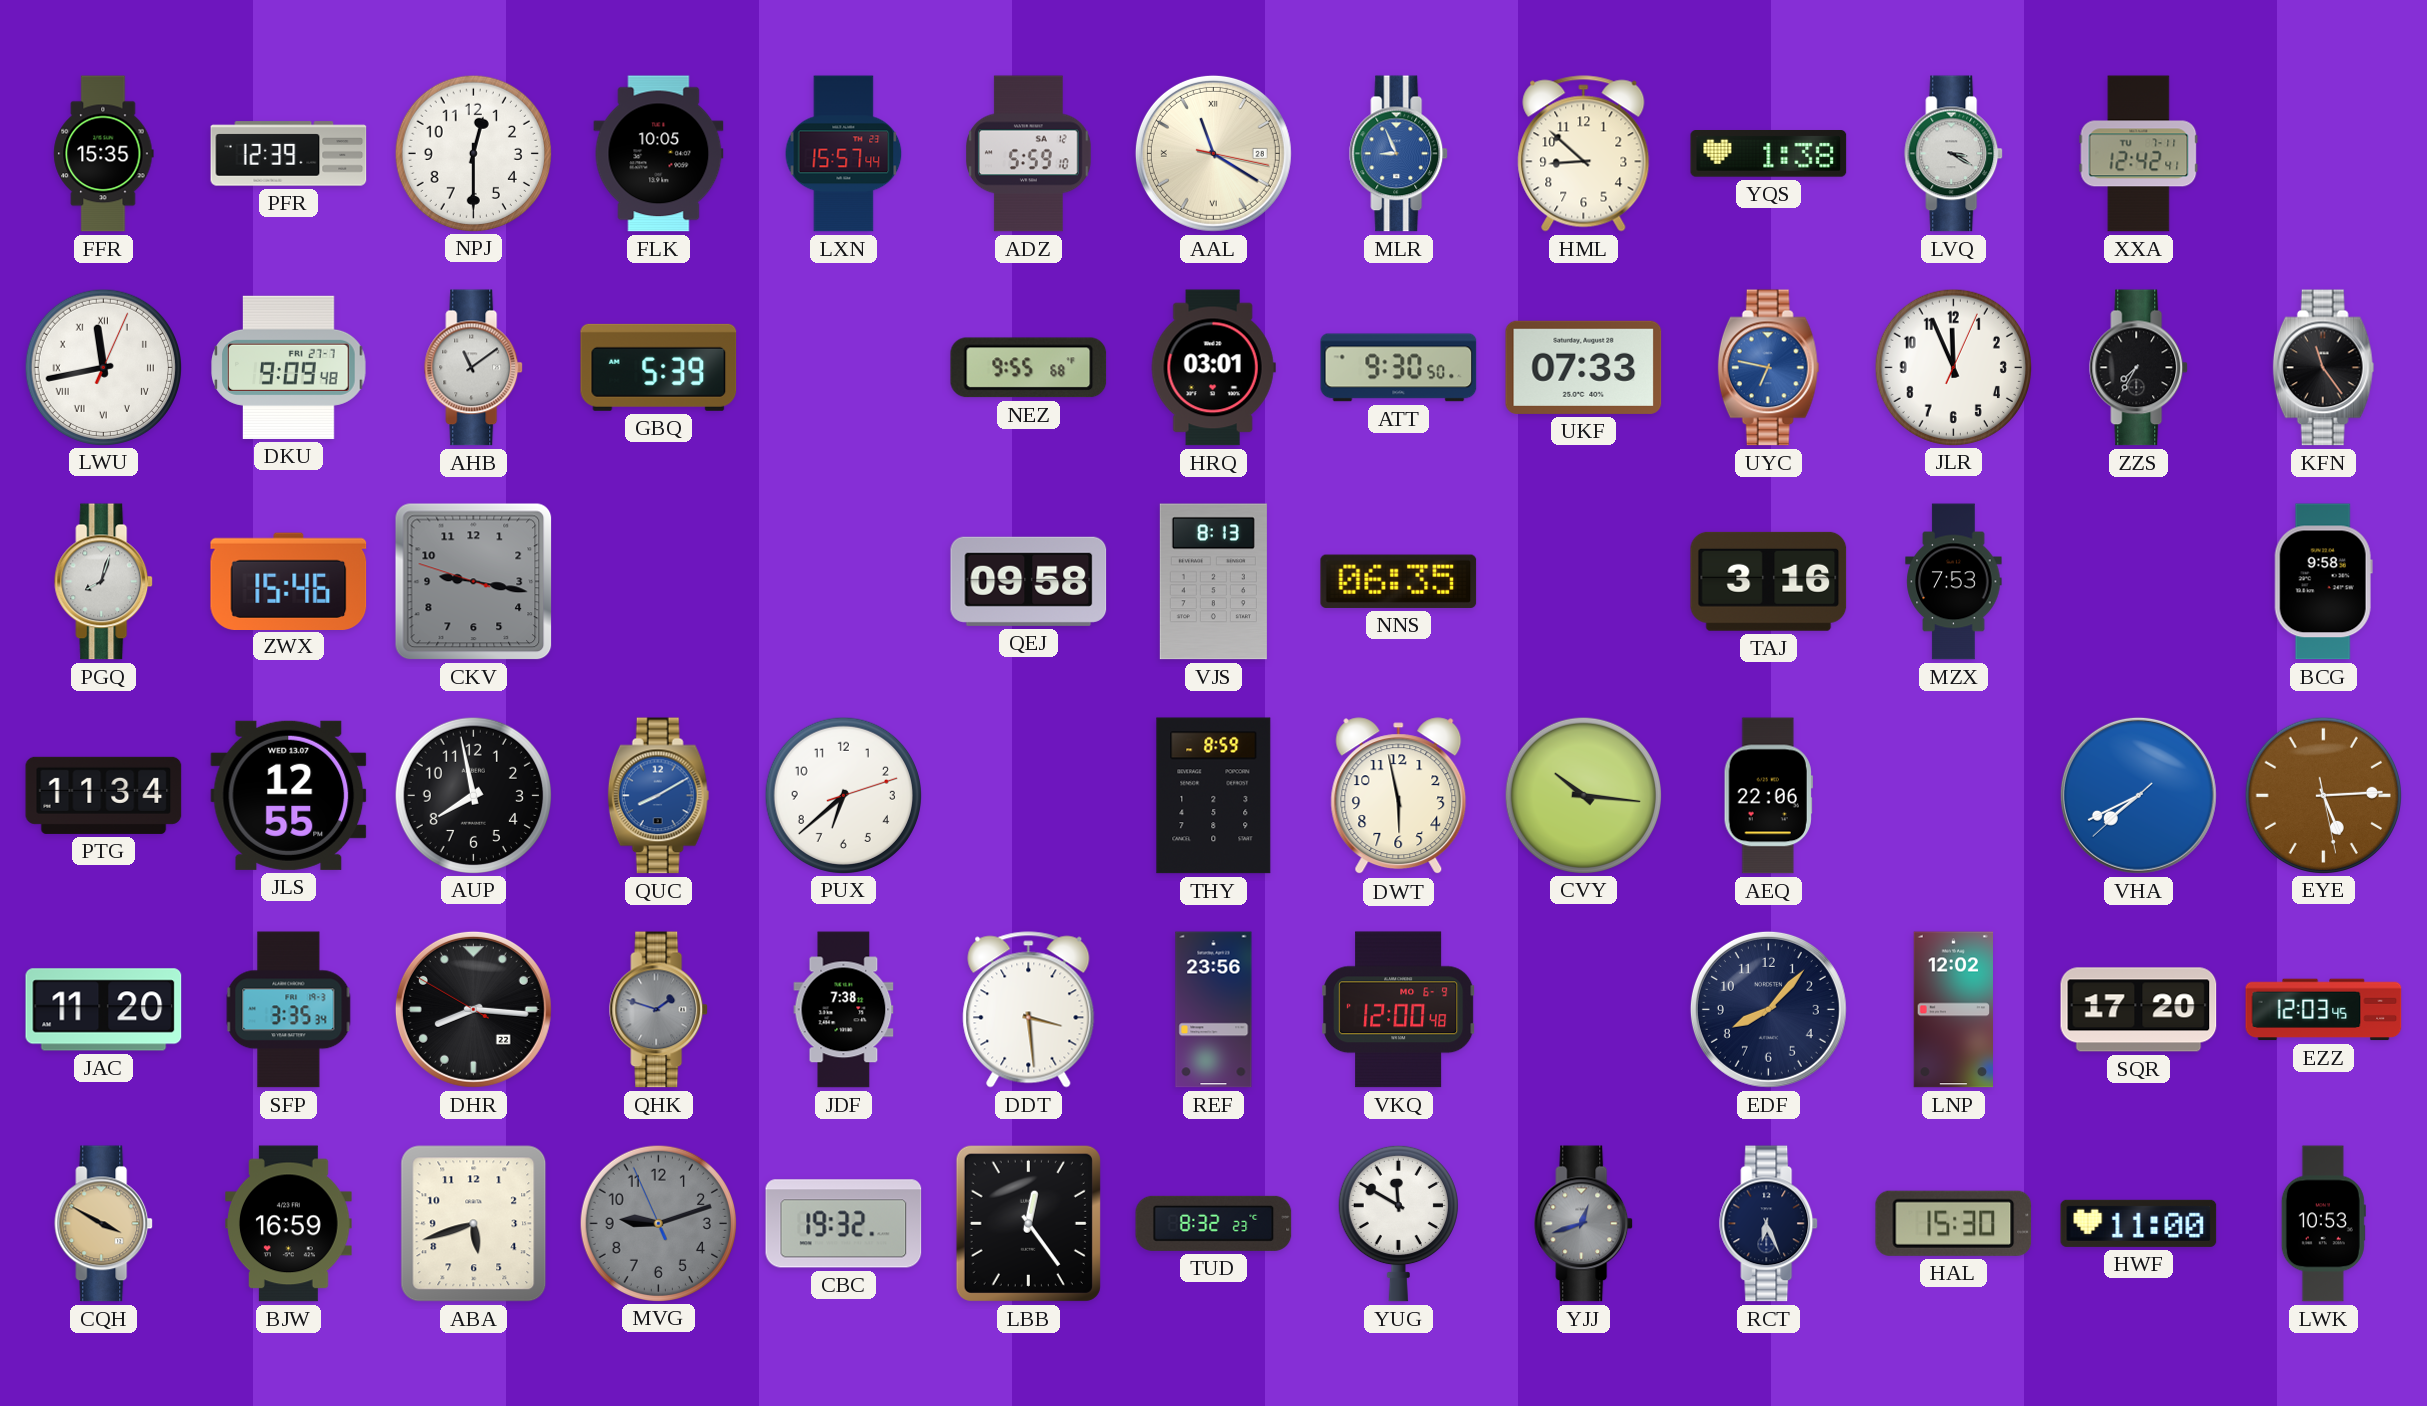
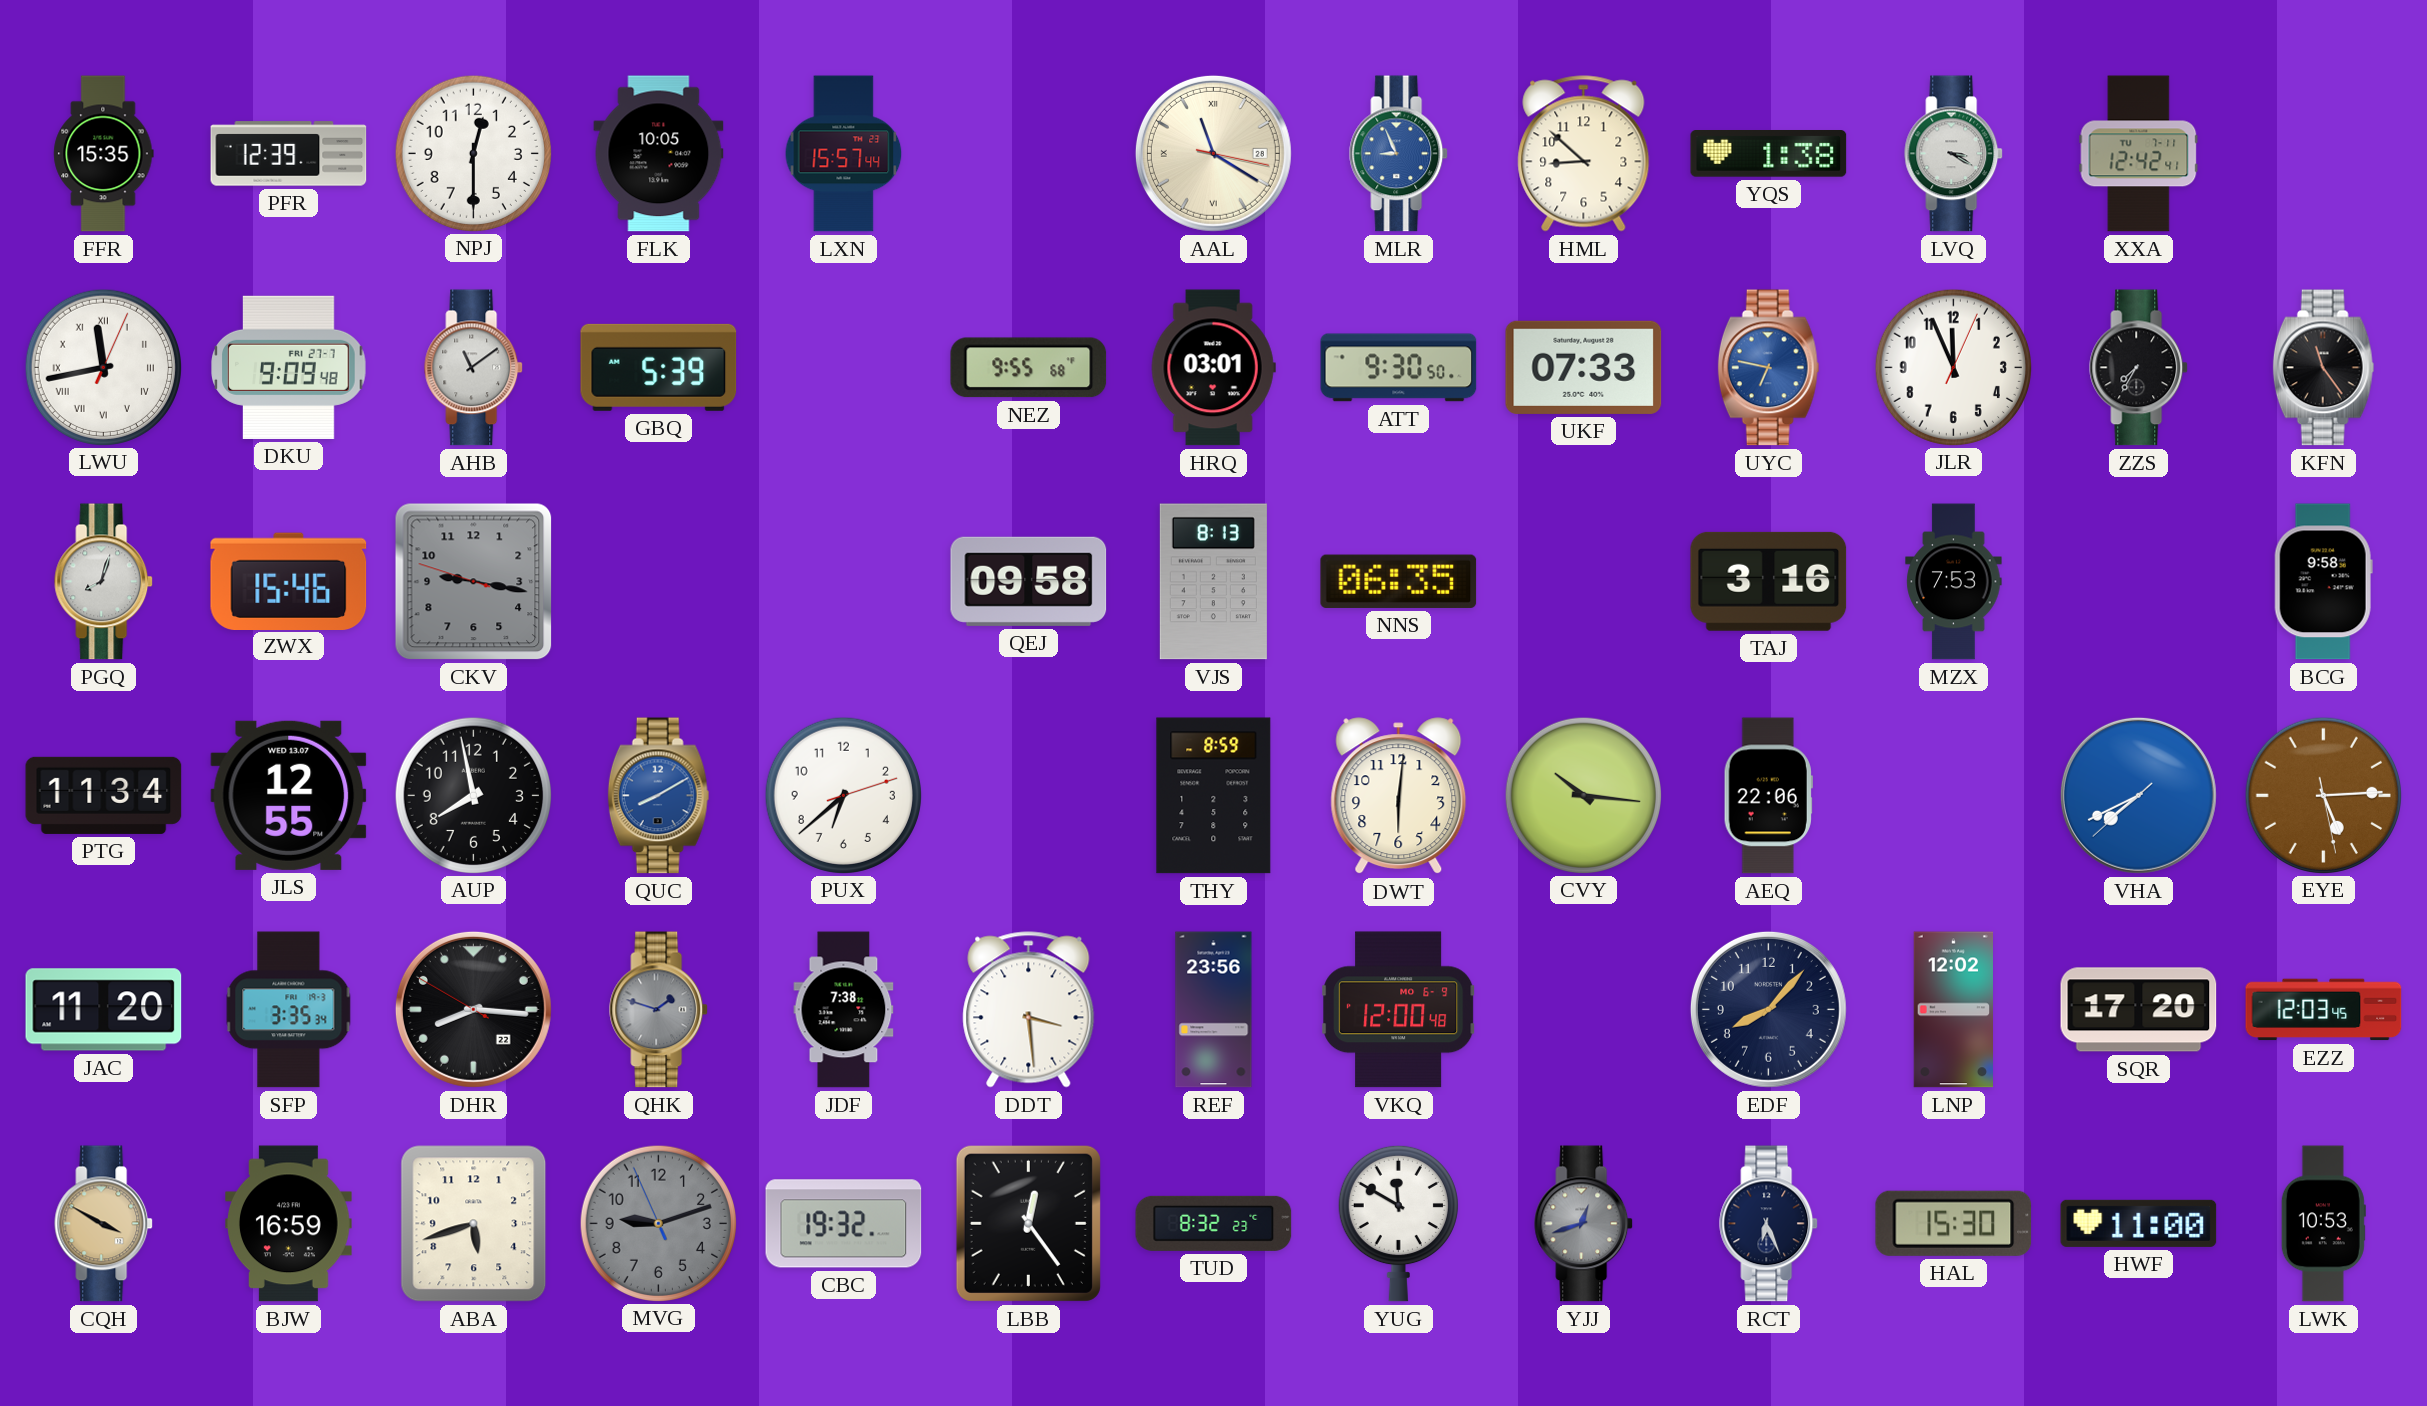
ADZ: 5:59 -> none (1029, 154)
DWT: 5:58 -> 6:01 (1399, 796)
